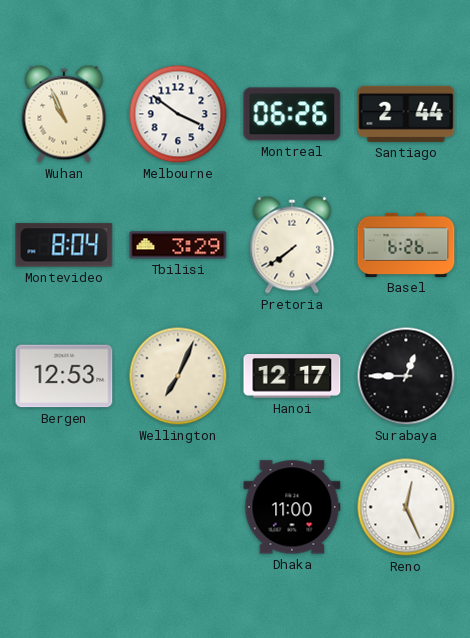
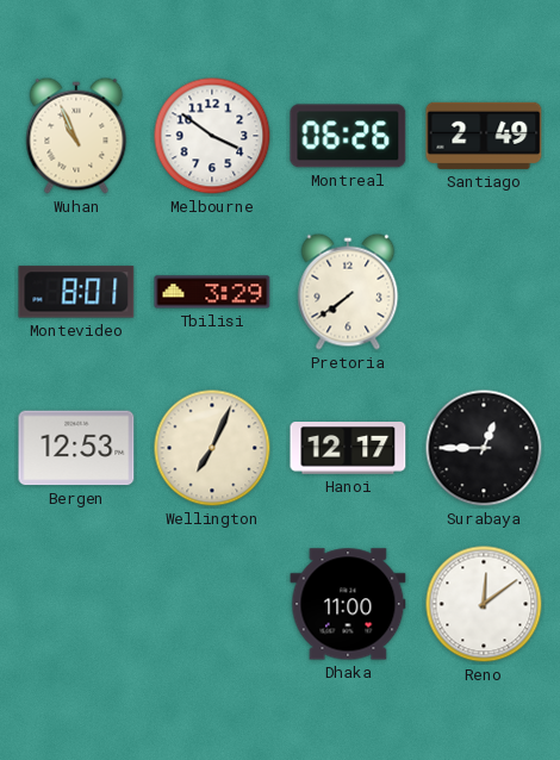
Santiago: 2:44 -> 2:49 (484, 136)
Montevideo: 8:04 -> 8:01 (76, 292)
Basel: 6:26 -> none (406, 245)
Reno: 12:26 -> 12:09 (484, 604)
